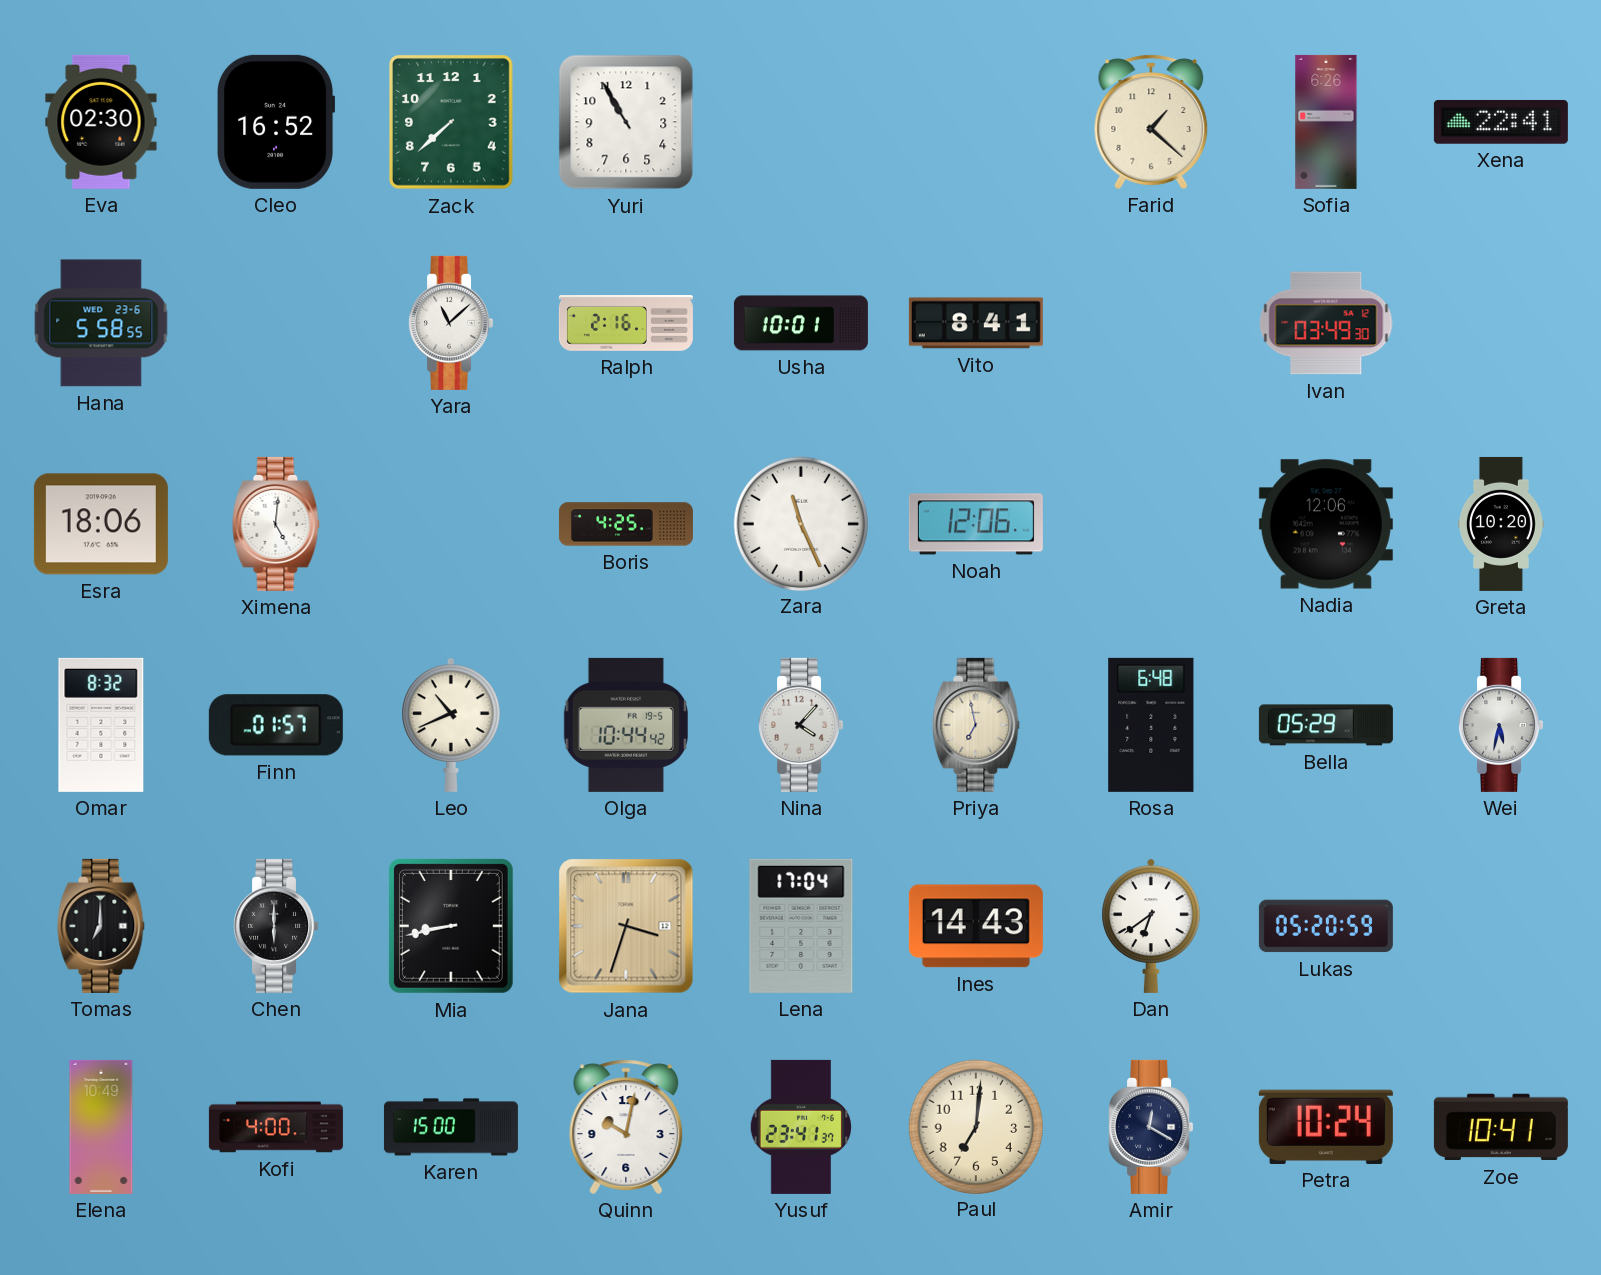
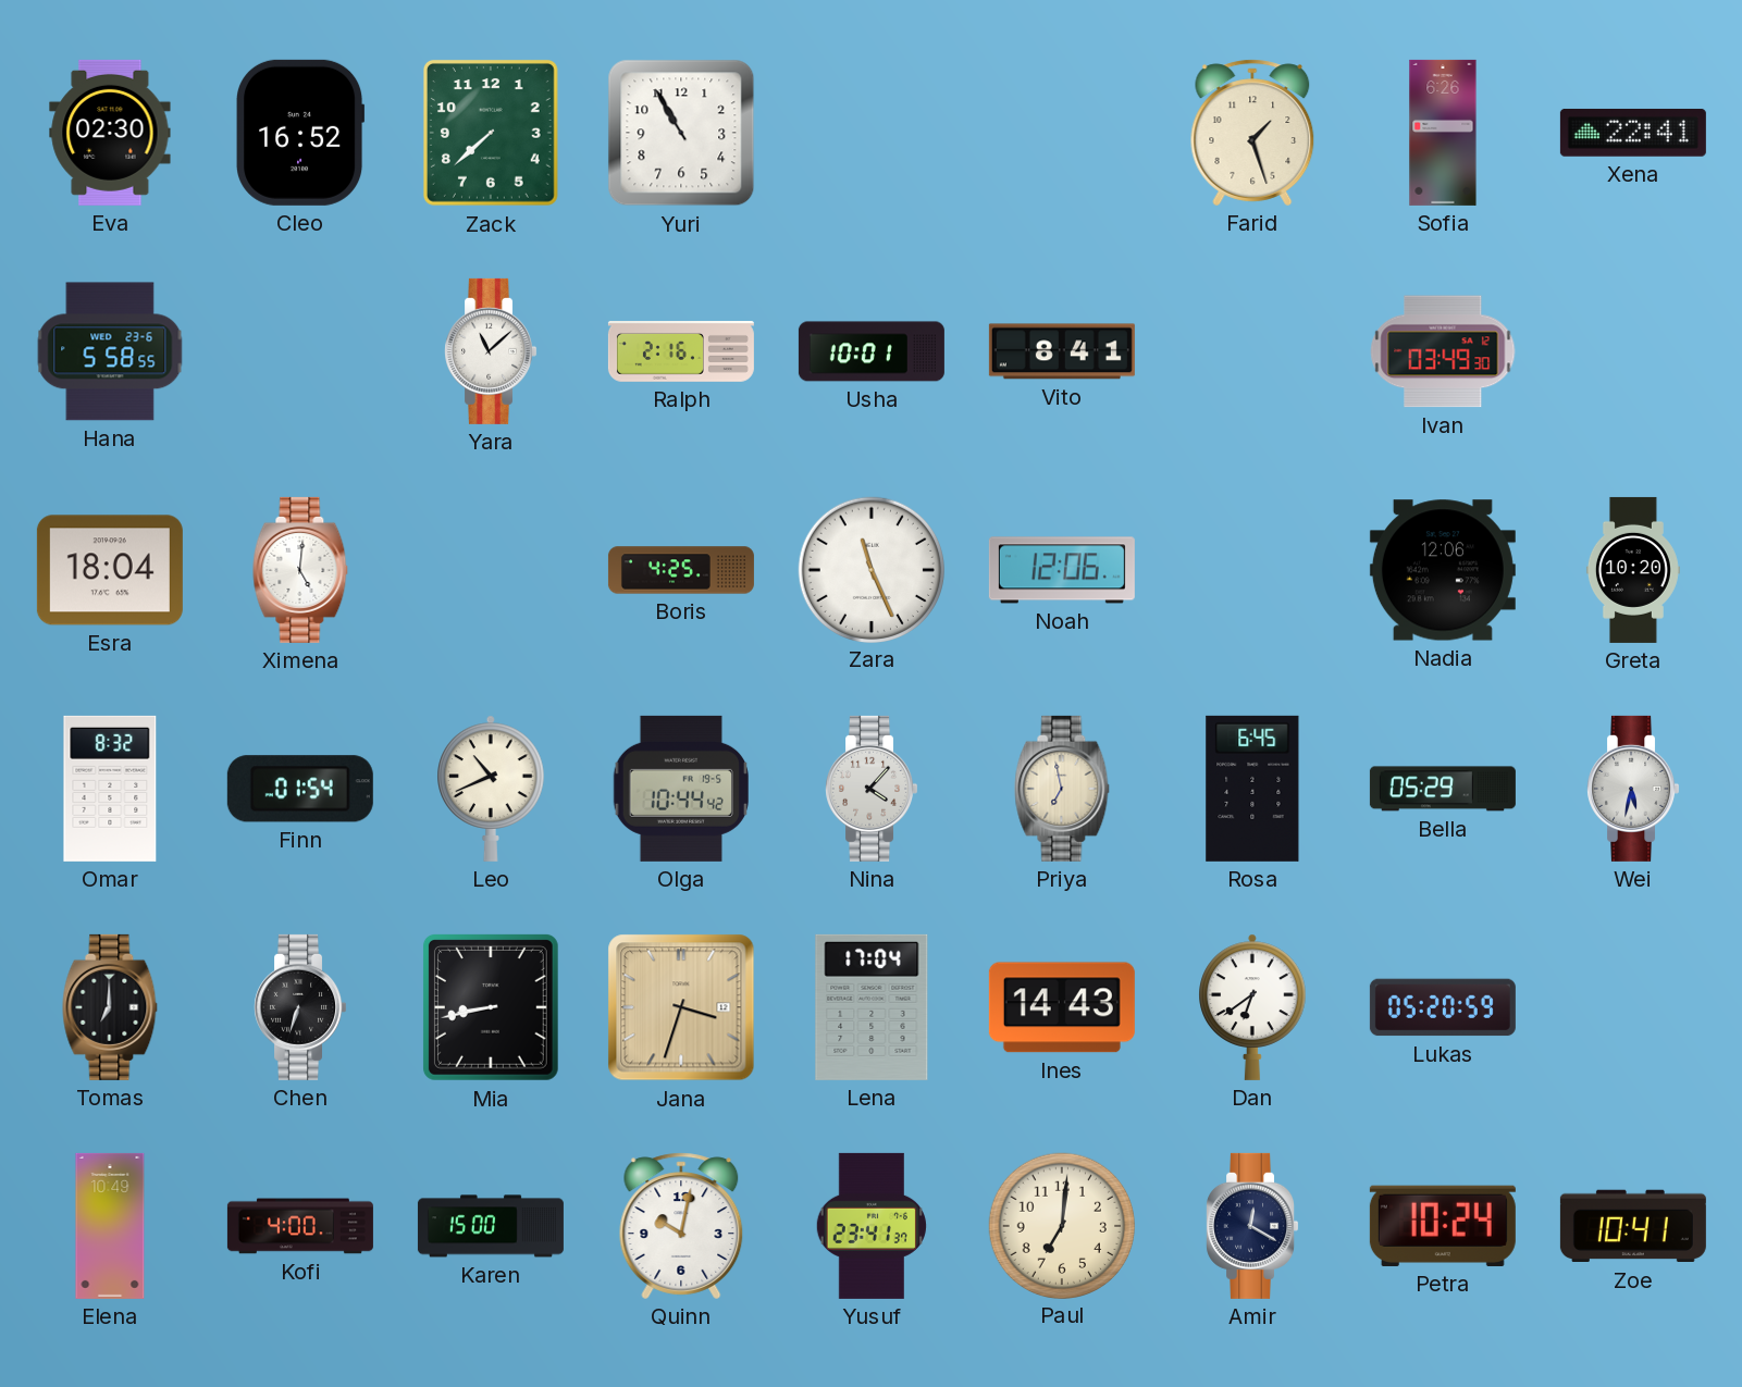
Farid: 1:22 -> 1:27 (1252, 133)
Esra: 18:06 -> 18:04 (110, 570)
Finn: 01:57 -> 01:54 (300, 789)
Rosa: 6:48 -> 6:45 (1252, 789)
Chen: 6:00 -> 6:33 (300, 1007)
